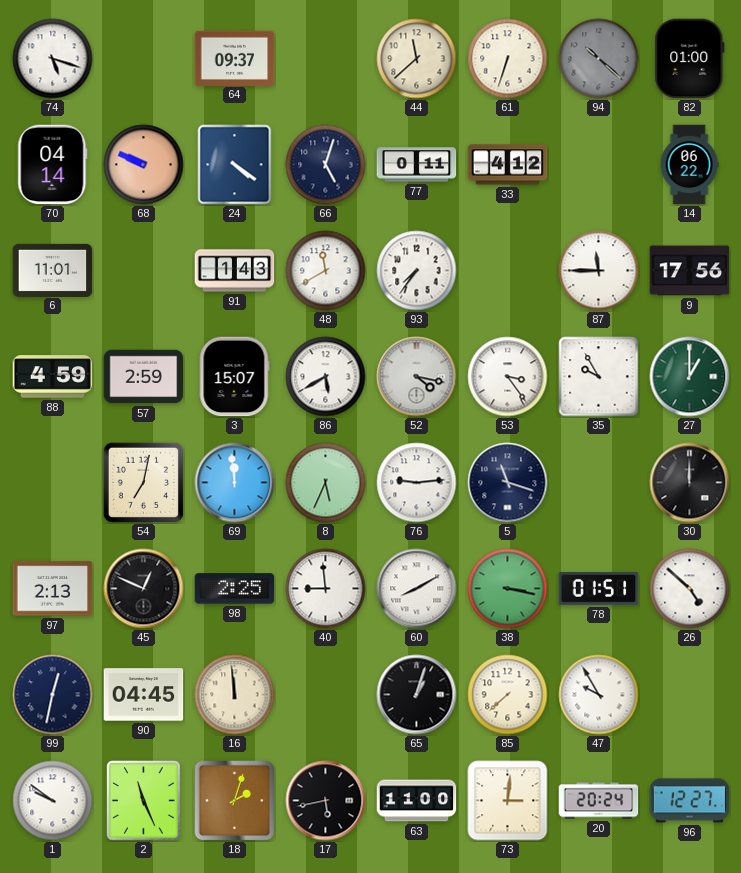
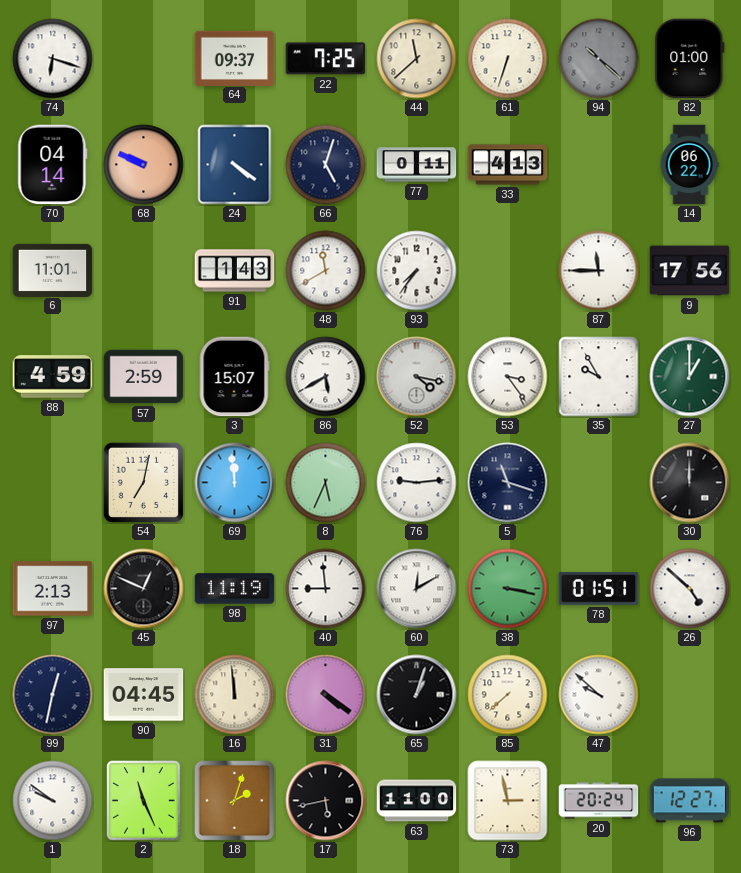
74: 5:18 -> 6:18 (53, 59)
22: none -> 7:25 (326, 59)
33: 4:12 -> 4:13 (508, 165)
98: 2:25 -> 11:19 (235, 589)
60: 8:10 -> 12:10 (417, 589)
31: none -> 4:21 (326, 695)
47: 9:55 -> 9:52 (599, 695)
73: 3:01 -> 2:58 (508, 801)
